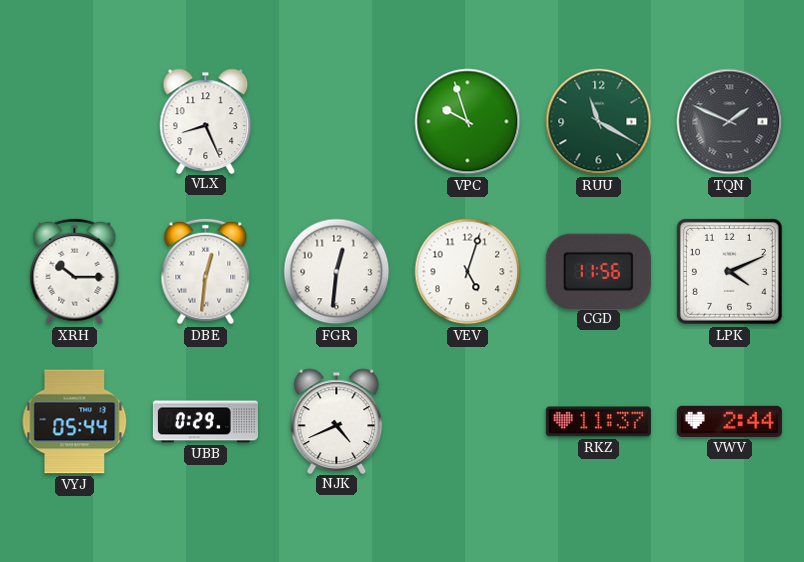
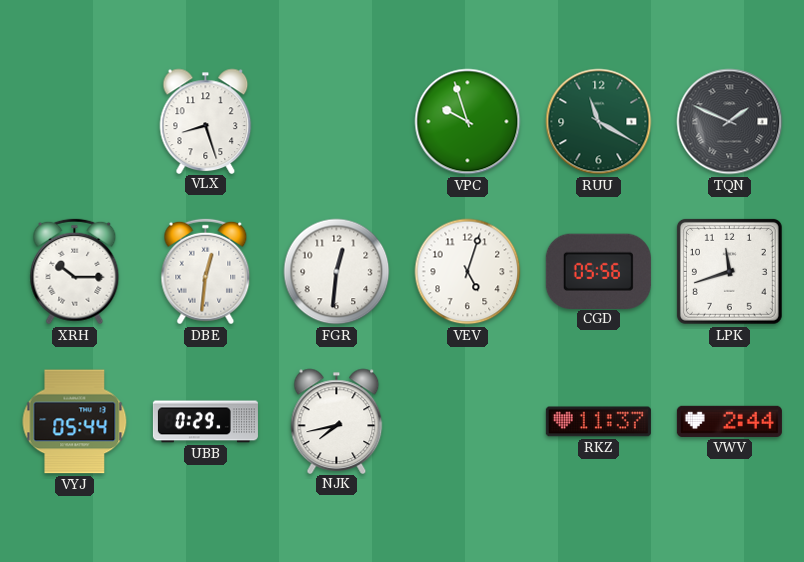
VLX: 8:26 -> 8:27 (206, 121)
CGD: 11:56 -> 05:56 (598, 271)
LPK: 4:11 -> 11:42 (729, 271)
NJK: 4:41 -> 7:43 (337, 421)
